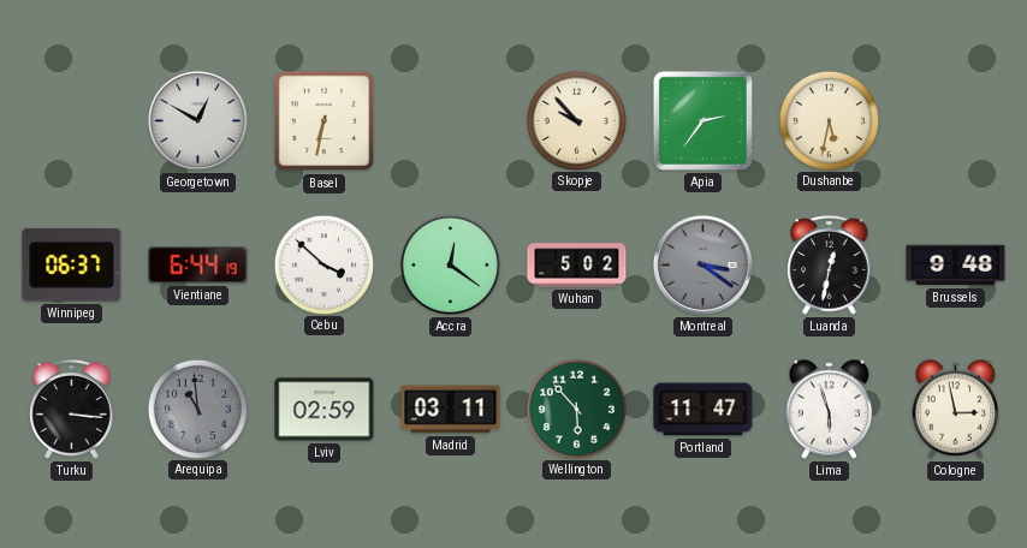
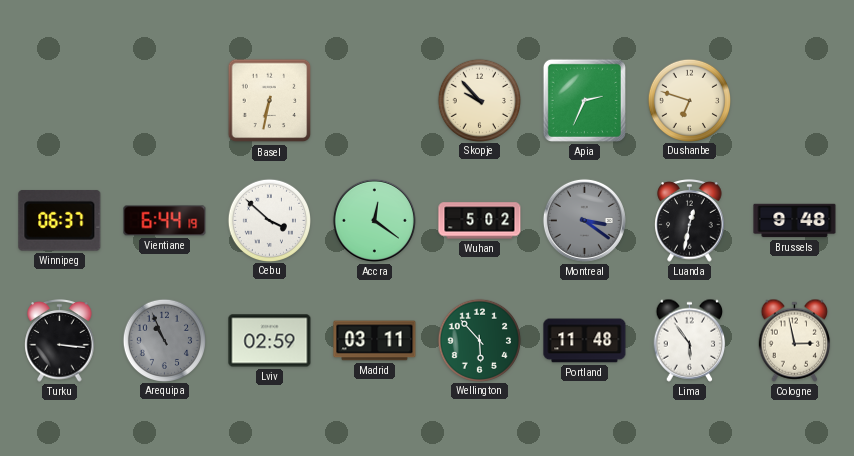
Georgetown: 12:50 -> none (197, 120)
Apia: 2:36 -> 2:34 (584, 100)
Dushanbe: 5:32 -> 6:48 (689, 100)
Arequipa: 10:59 -> 10:56 (164, 340)
Portland: 11:47 -> 11:48 (585, 341)
Lima: 5:57 -> 5:54 (690, 340)
